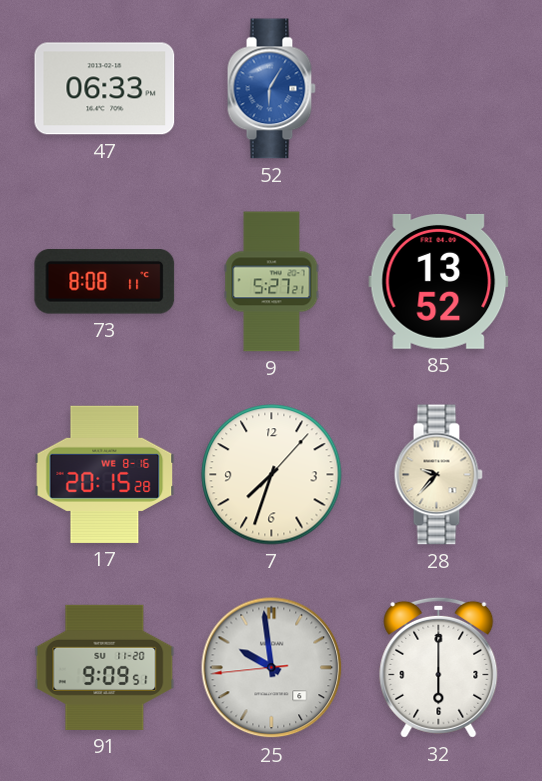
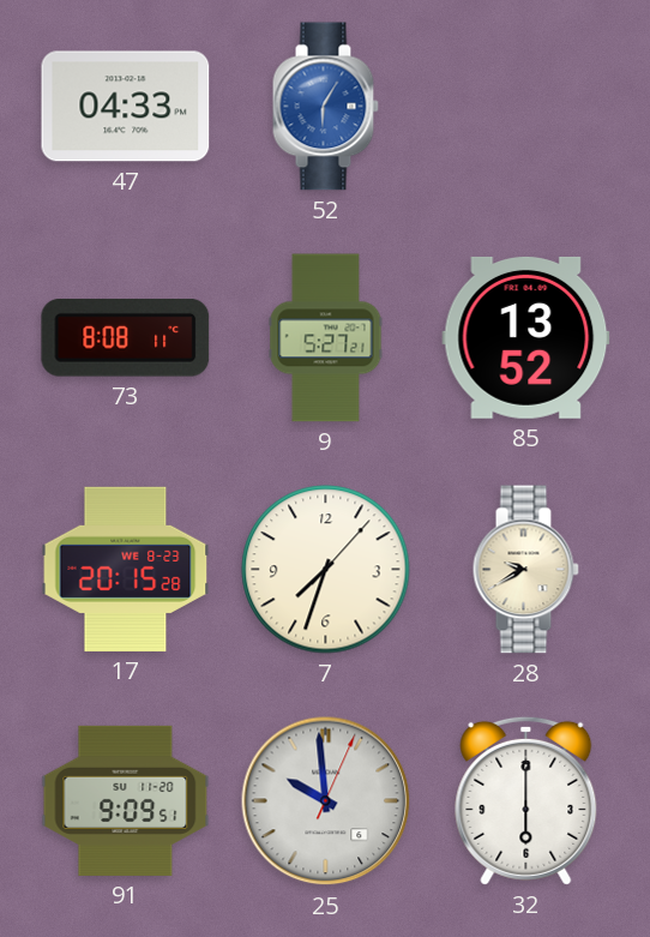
47: 06:33 -> 04:33 (126, 107)
17 date: WE 8-16 -> WE 8-23 (126, 569)
28: 9:37 -> 9:40 (525, 570)
25: 9:58 -> 9:59 (326, 801)
